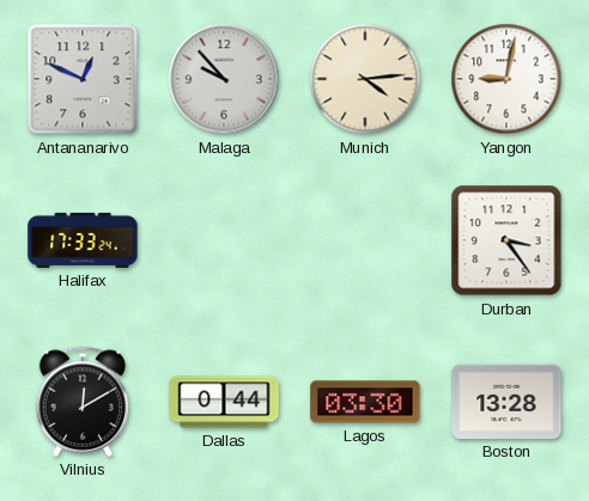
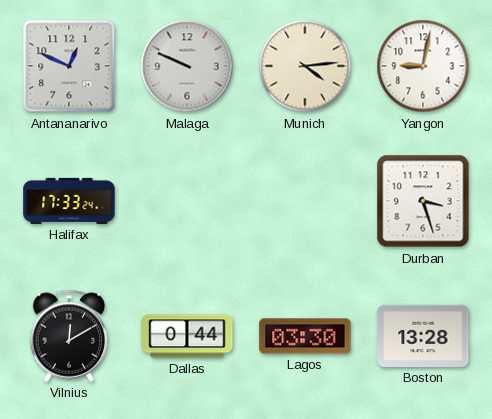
Malaga: 9:53 -> 9:49 (187, 66)
Durban: 3:24 -> 3:27 (423, 201)
